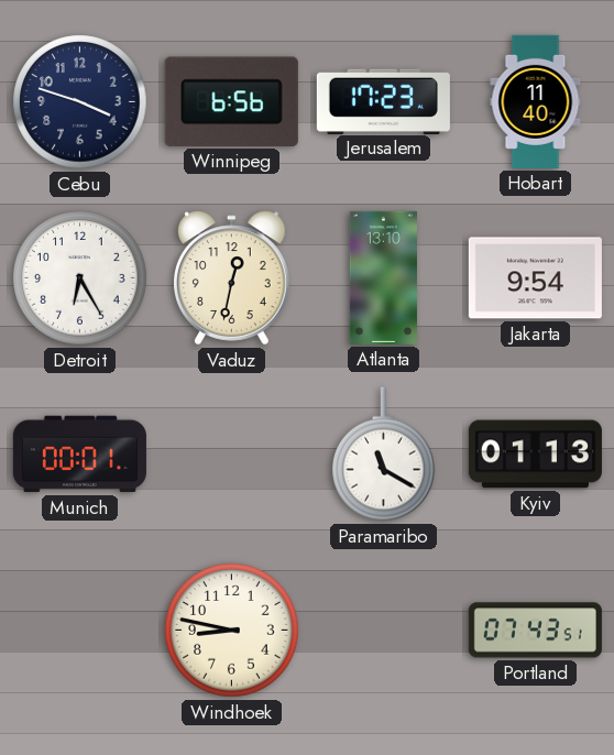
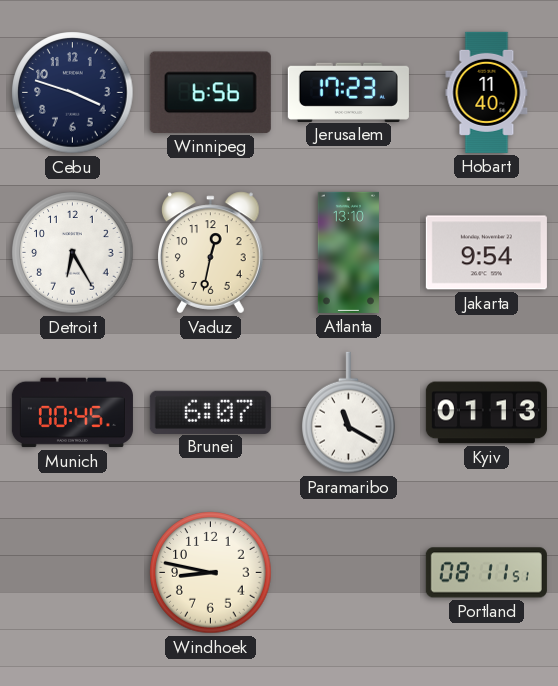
Munich: 00:01 -> 00:45 (72, 413)
Brunei: none -> 6:07 (210, 412)
Portland: 07:43 -> 08:11 (486, 573)
